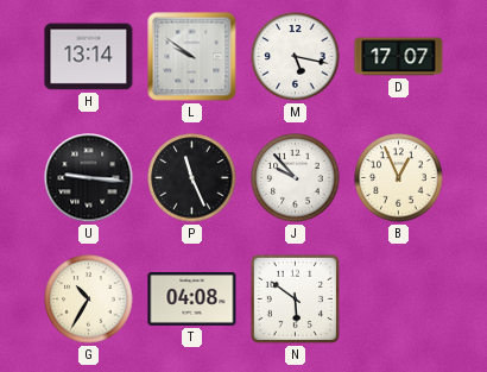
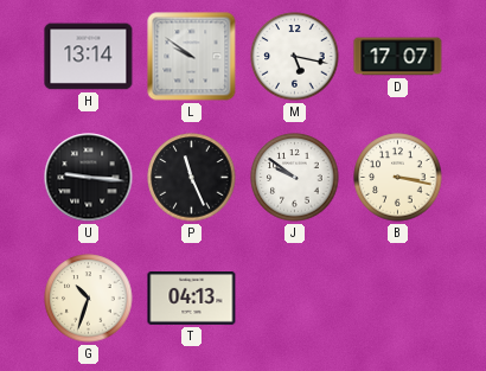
J: 9:53 -> 9:51 (295, 178)
B: 12:56 -> 3:17 (398, 178)
G: 10:35 -> 10:33 (89, 299)
T: 04:08 -> 04:13 (192, 299)
N: 5:51 -> none (295, 298)
